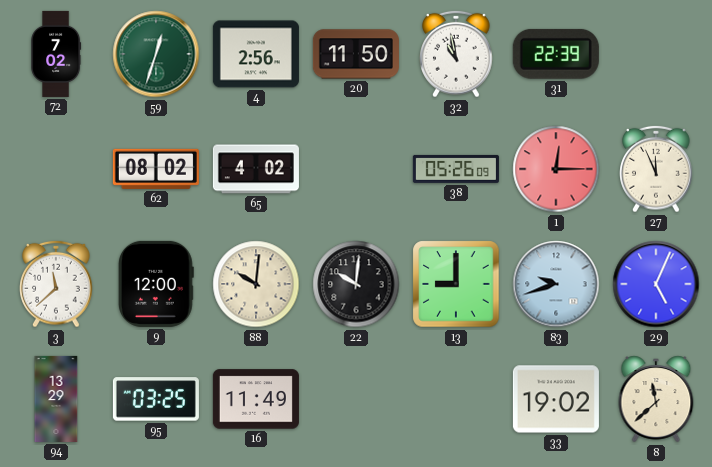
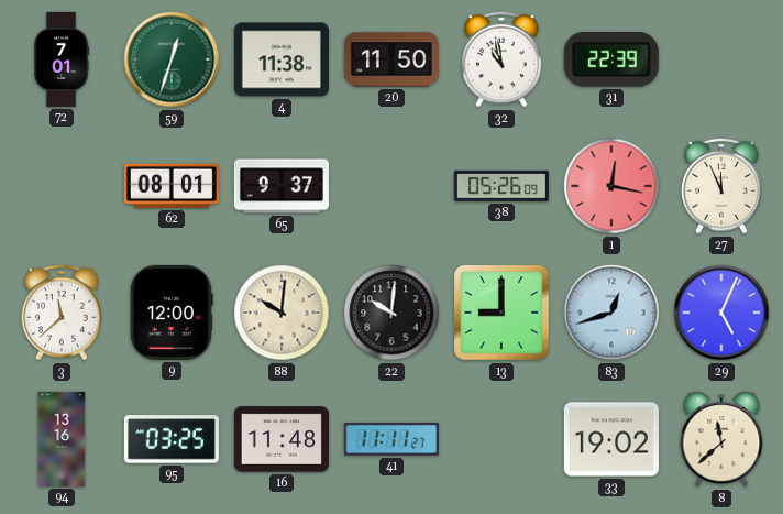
72: 7:02 -> 7:01 (62, 59)
4: 2:56 -> 11:38 (282, 59)
62: 08:02 -> 08:01 (172, 186)
65: 4:02 -> 9:37 (282, 186)
1: 12:15 -> 12:17 (611, 186)
83: 9:42 -> 12:42 (611, 313)
94: 13:29 -> 13:16 (62, 439)
16: 11:49 -> 11:48 (282, 439)
41: none -> 11:11 (392, 439)
